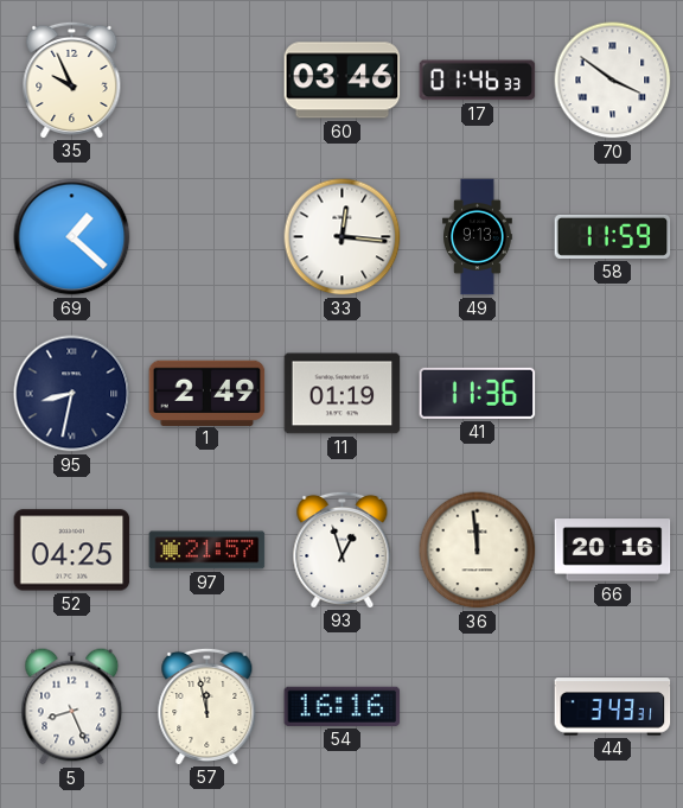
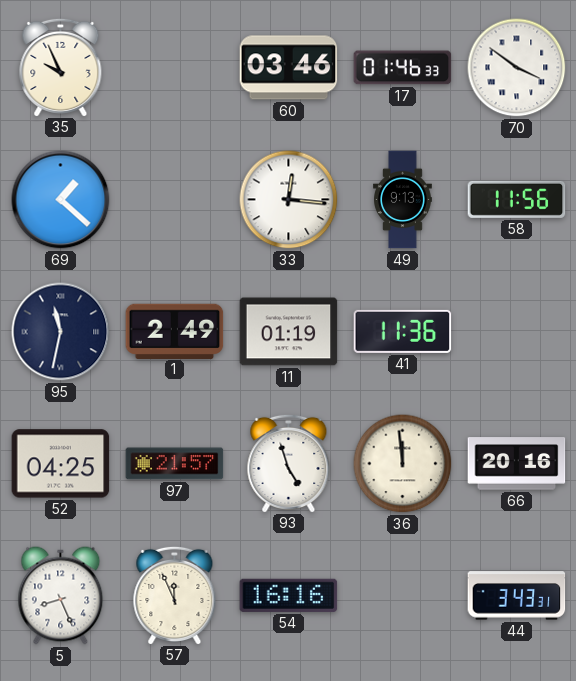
58: 11:59 -> 11:56 (517, 199)
95: 8:32 -> 11:32 (61, 332)
93: 12:57 -> 4:57 (289, 463)
57: 11:58 -> 11:56 (175, 595)
